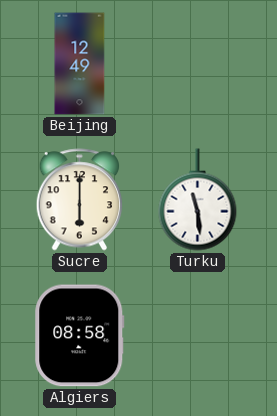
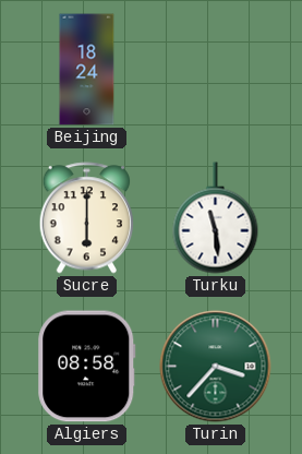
Beijing: 12:49 -> 18:24 (87, 70)
Turin: none -> 3:37 (216, 367)
